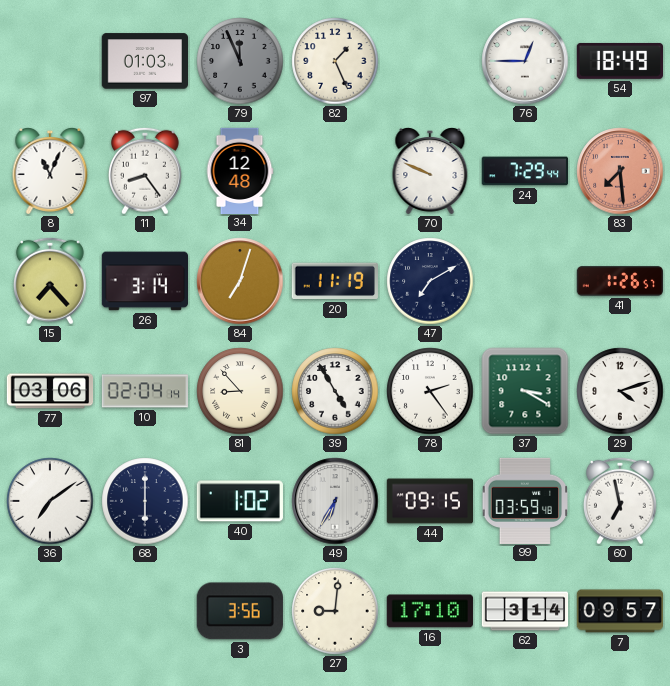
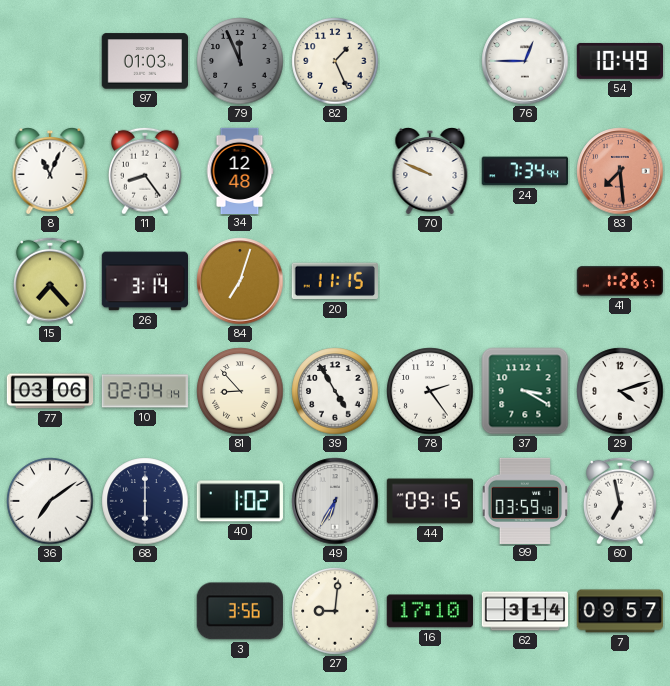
54: 18:49 -> 10:49 (619, 61)
24: 7:29 -> 7:34 (524, 171)
20: 11:19 -> 11:15 (335, 281)
47: 7:10 -> none (430, 281)
